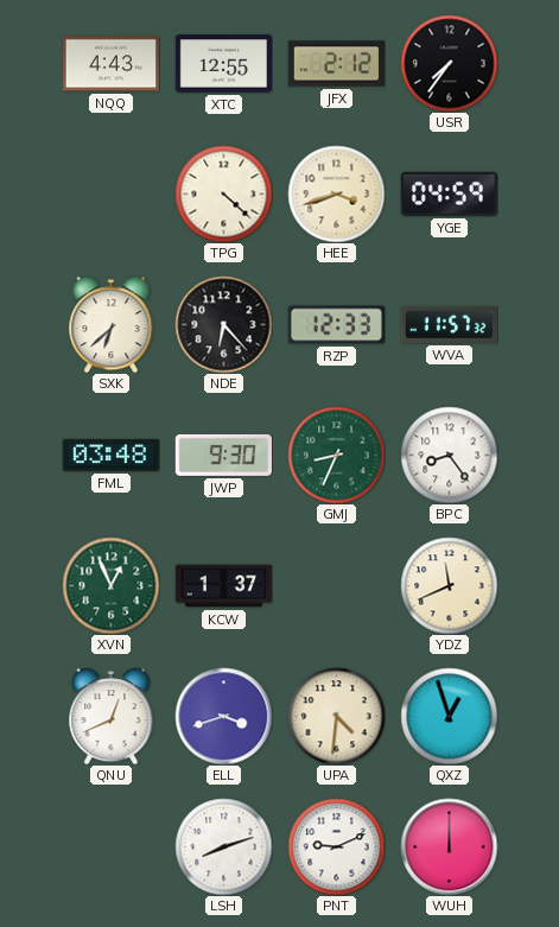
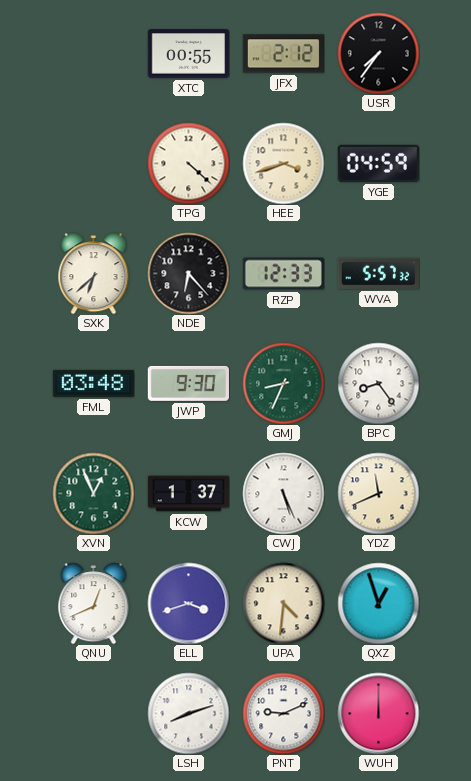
NQQ: 4:43 -> none (110, 64)
XTC: 12:55 -> 00:55 (188, 54)
WVA: 11:57 -> 5:57 (378, 273)
CWJ: none -> 5:26 (283, 493)
